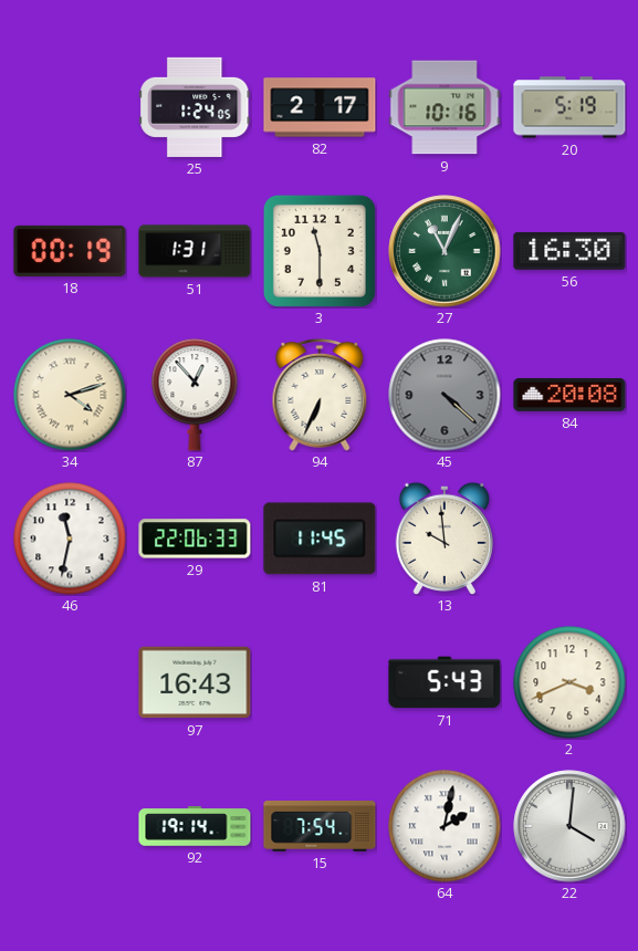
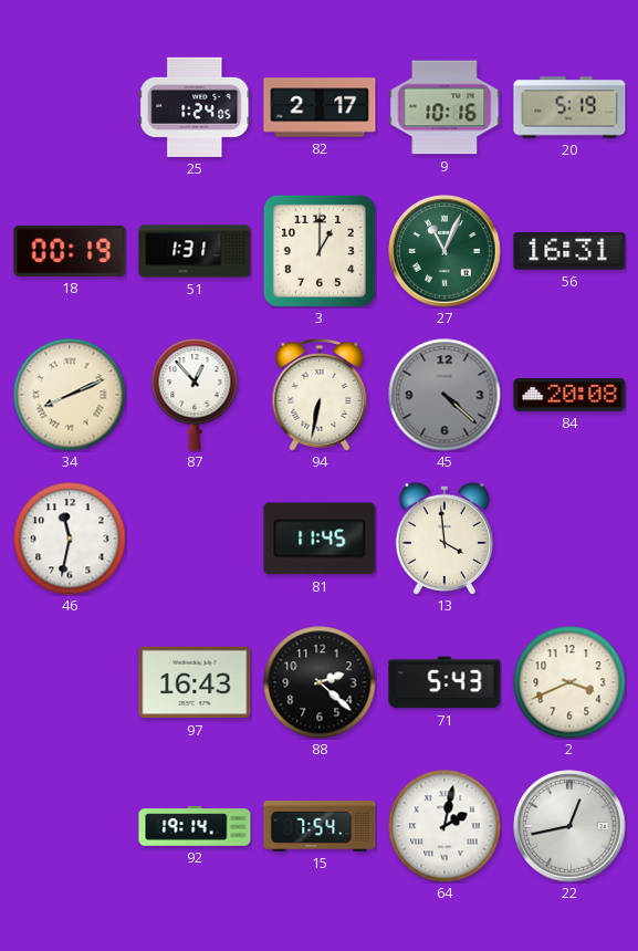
3: 11:30 -> 1:00 (320, 251)
56: 16:30 -> 16:31 (569, 251)
34: 4:12 -> 8:11 (70, 395)
94: 6:34 -> 6:32 (320, 396)
29: 22:06 -> none (195, 539)
13: 9:59 -> 3:59 (444, 539)
88: none -> 2:22 (320, 682)
22: 4:01 -> 12:43 (569, 826)
